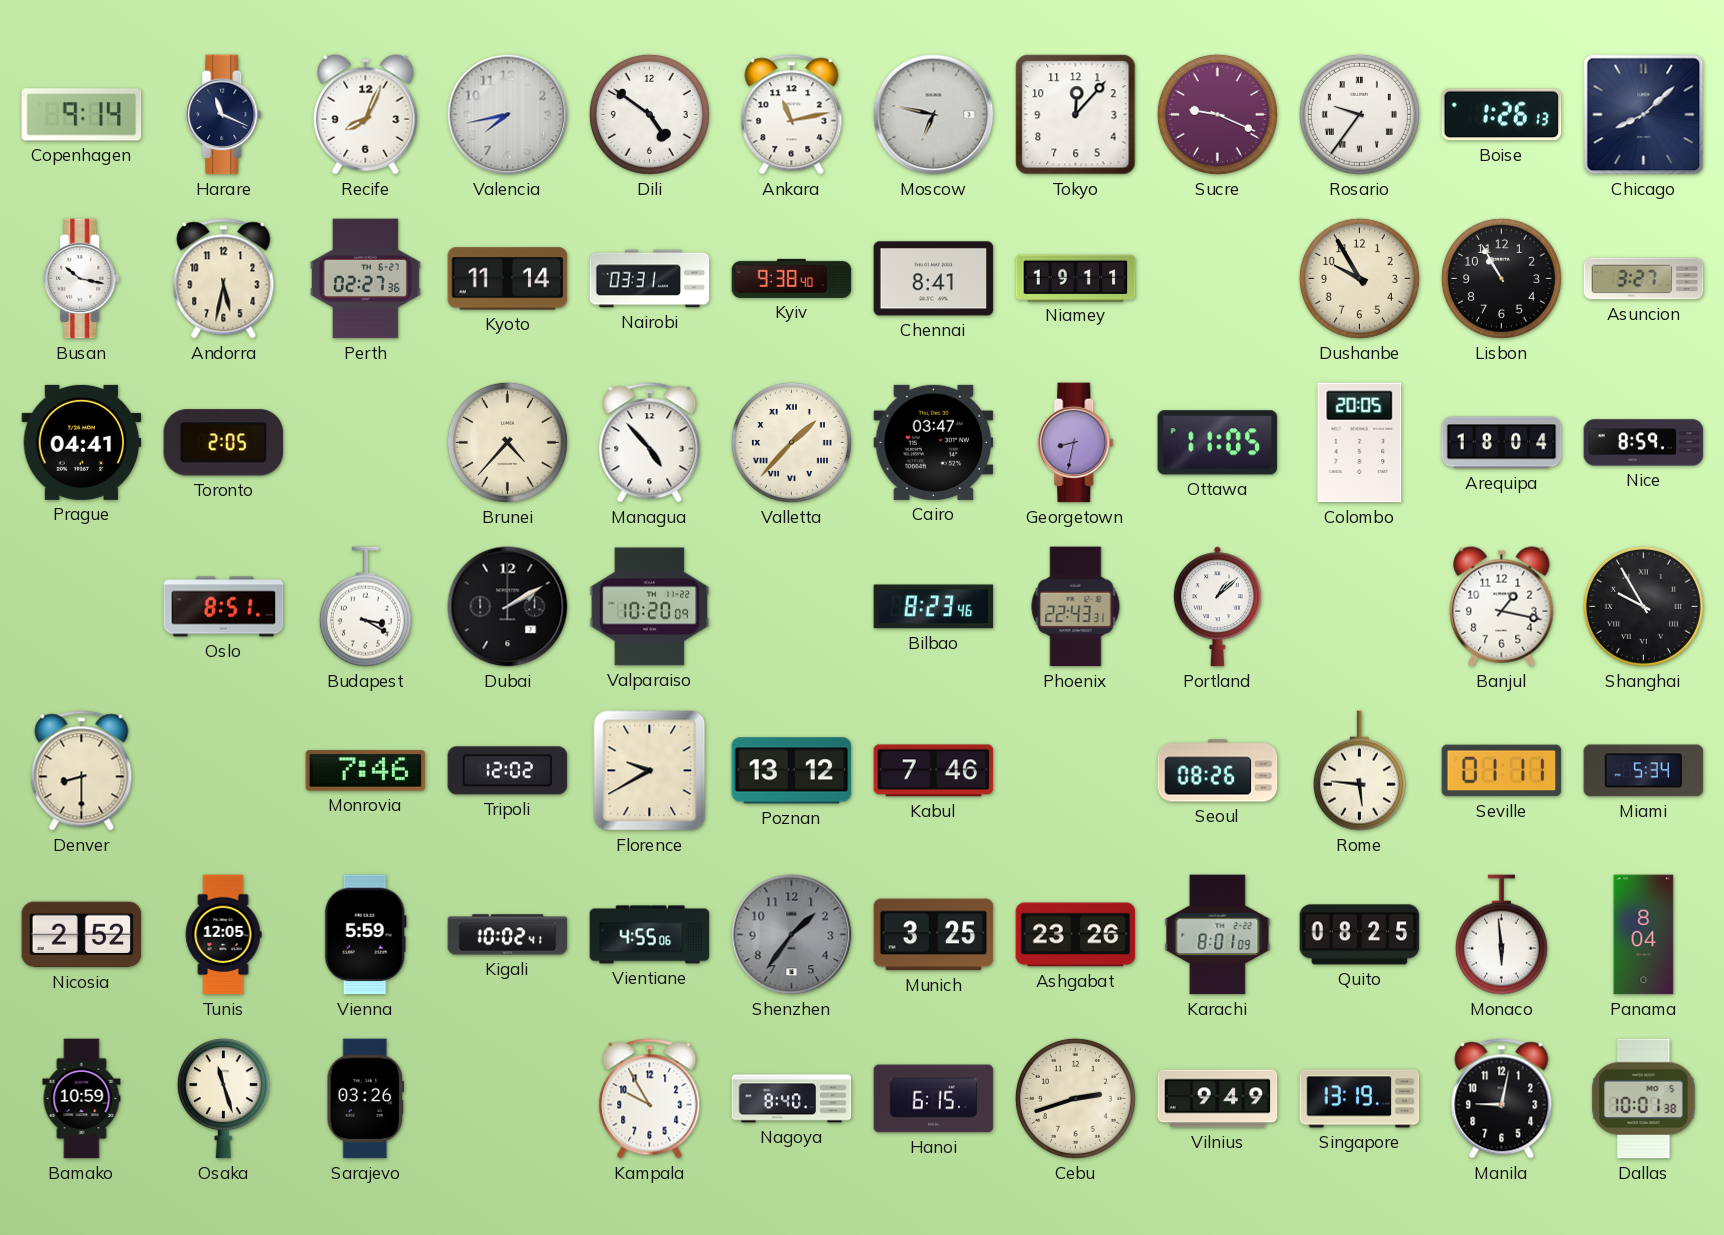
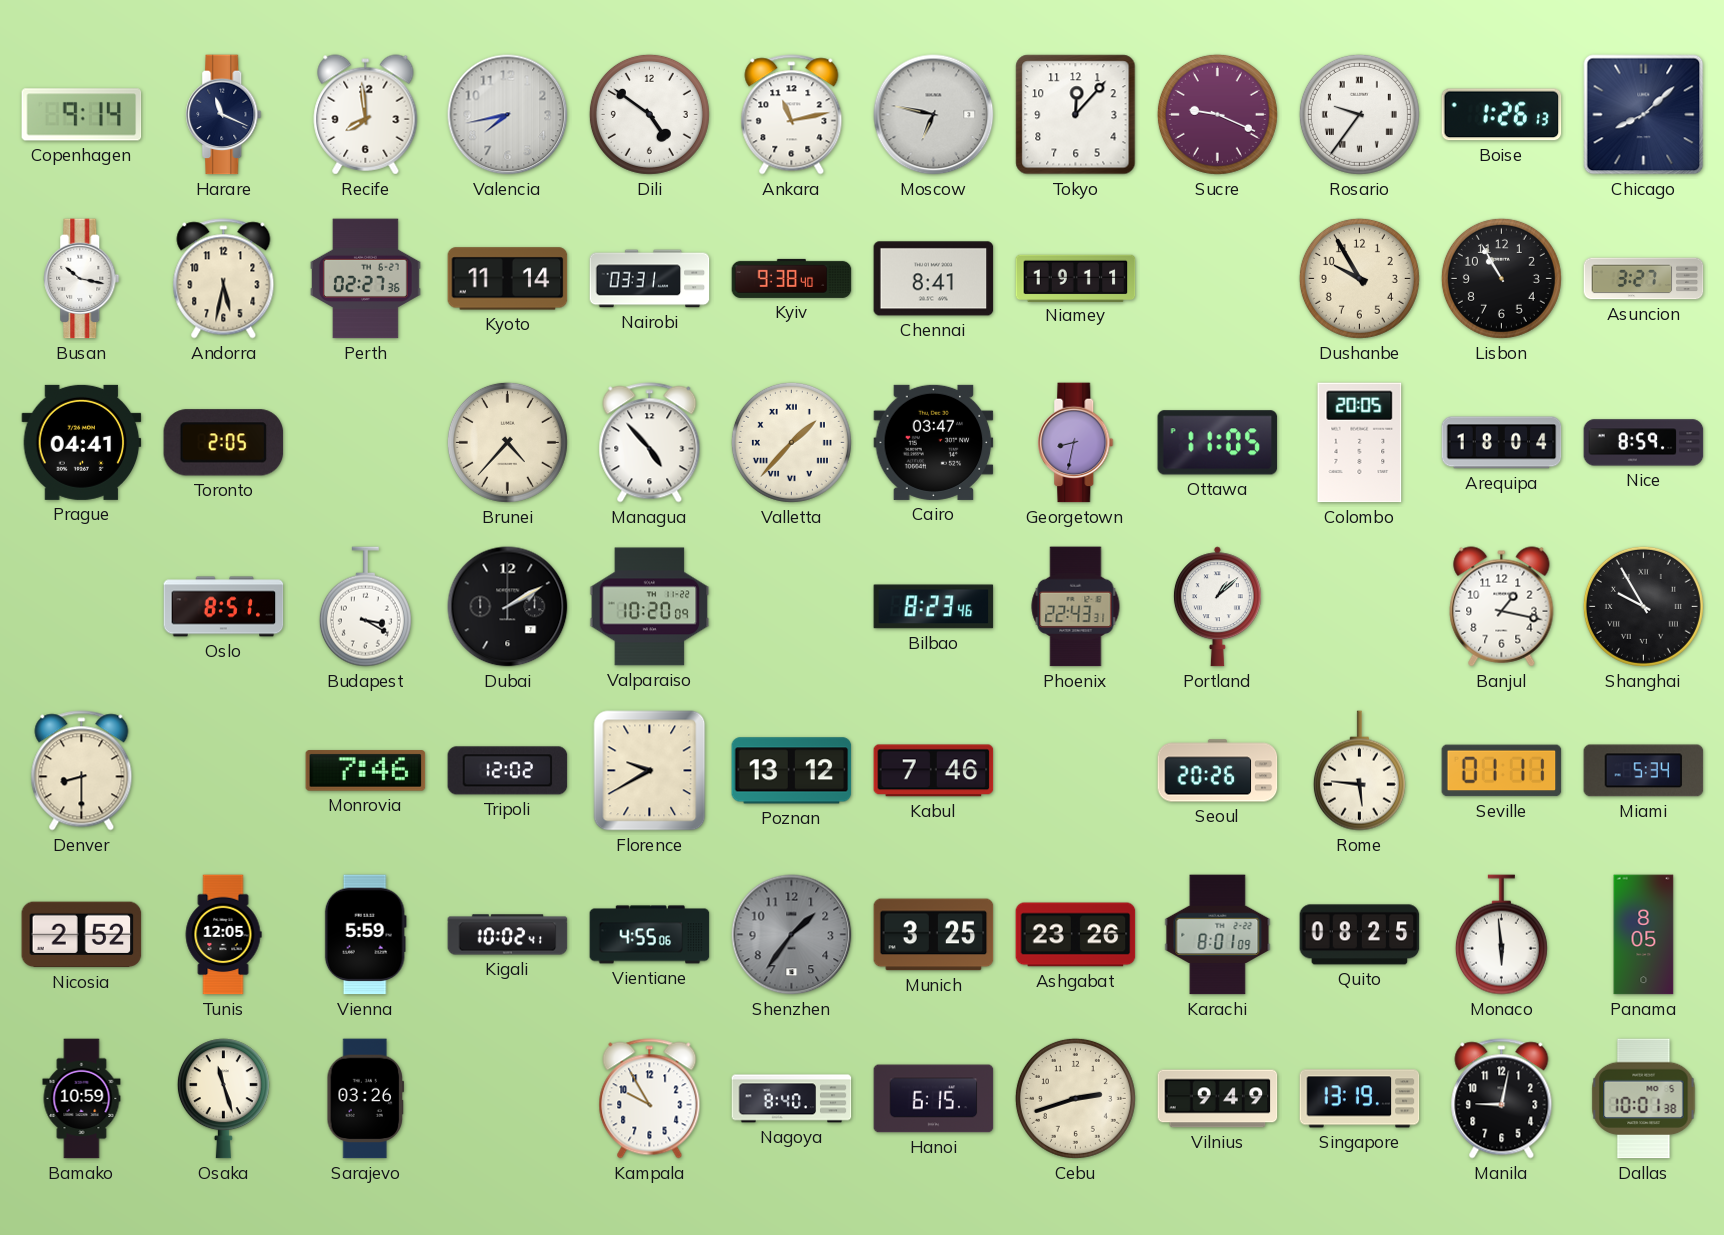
Recife: 8:04 -> 7:59 (366, 115)
Seoul: 08:26 -> 20:26 (1218, 771)
Panama: 8:04 -> 8:05 (1644, 935)
